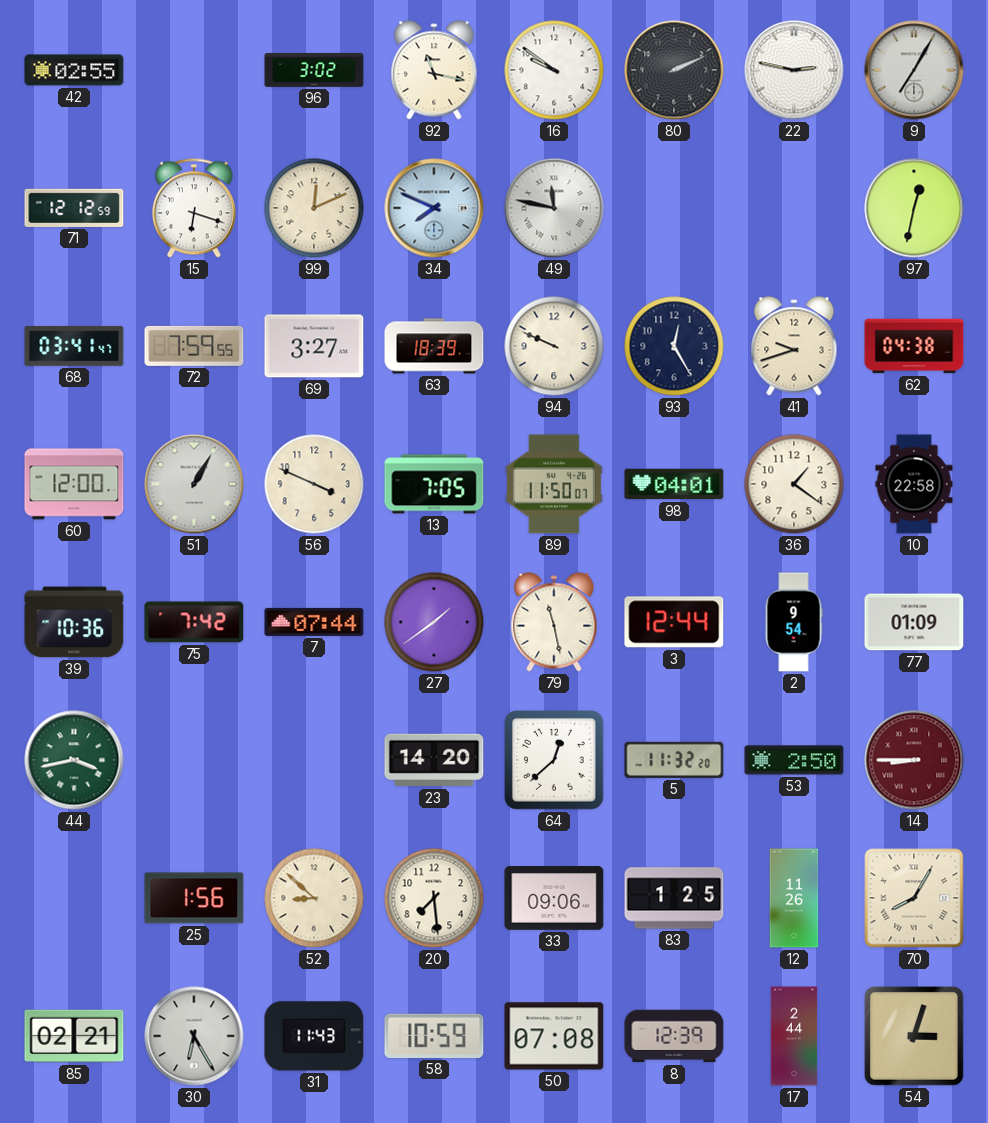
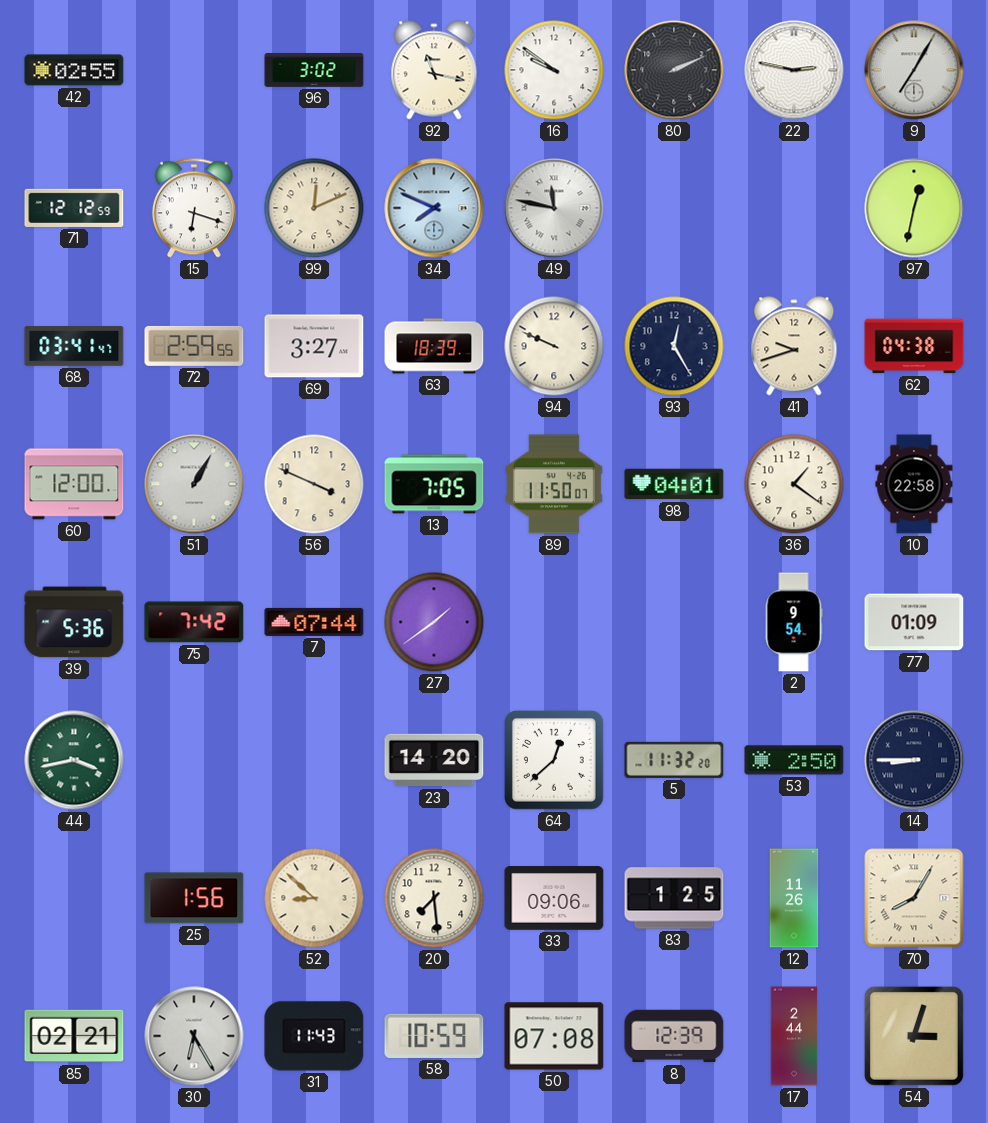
72: 7:59 -> 2:59 (194, 346)
39: 10:36 -> 5:36 (74, 622)
79: 11:28 -> none (554, 622)
3: 12:44 -> none (674, 622)
14 dial: burgundy -> navy (914, 760)
